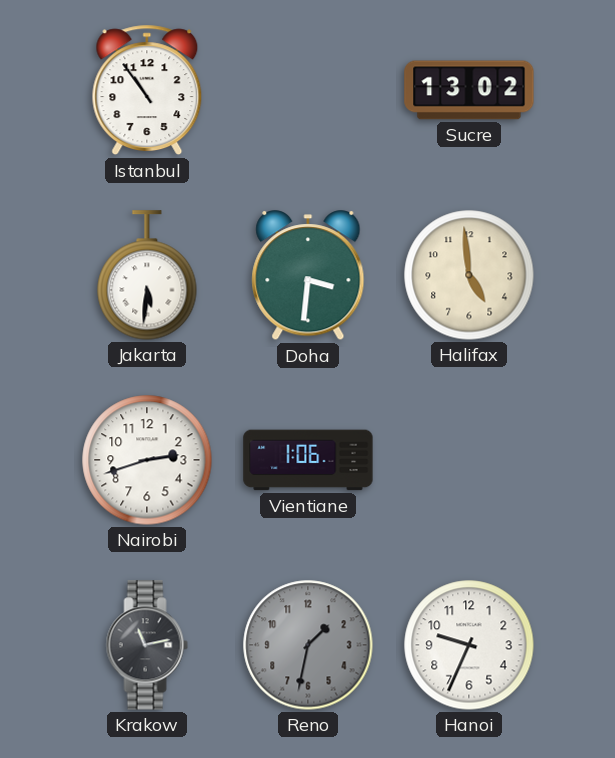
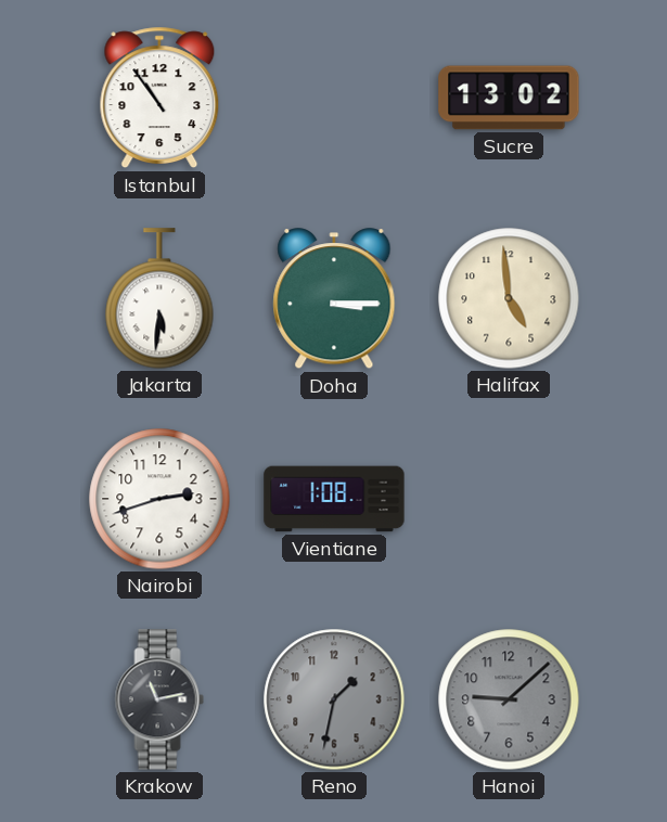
Doha: 3:31 -> 3:15 (334, 299)
Vientiane: 1:06 -> 1:08 (334, 499)
Hanoi: 9:34 -> 9:08 (509, 699)
Hanoi dial: white -> grey (509, 699)
